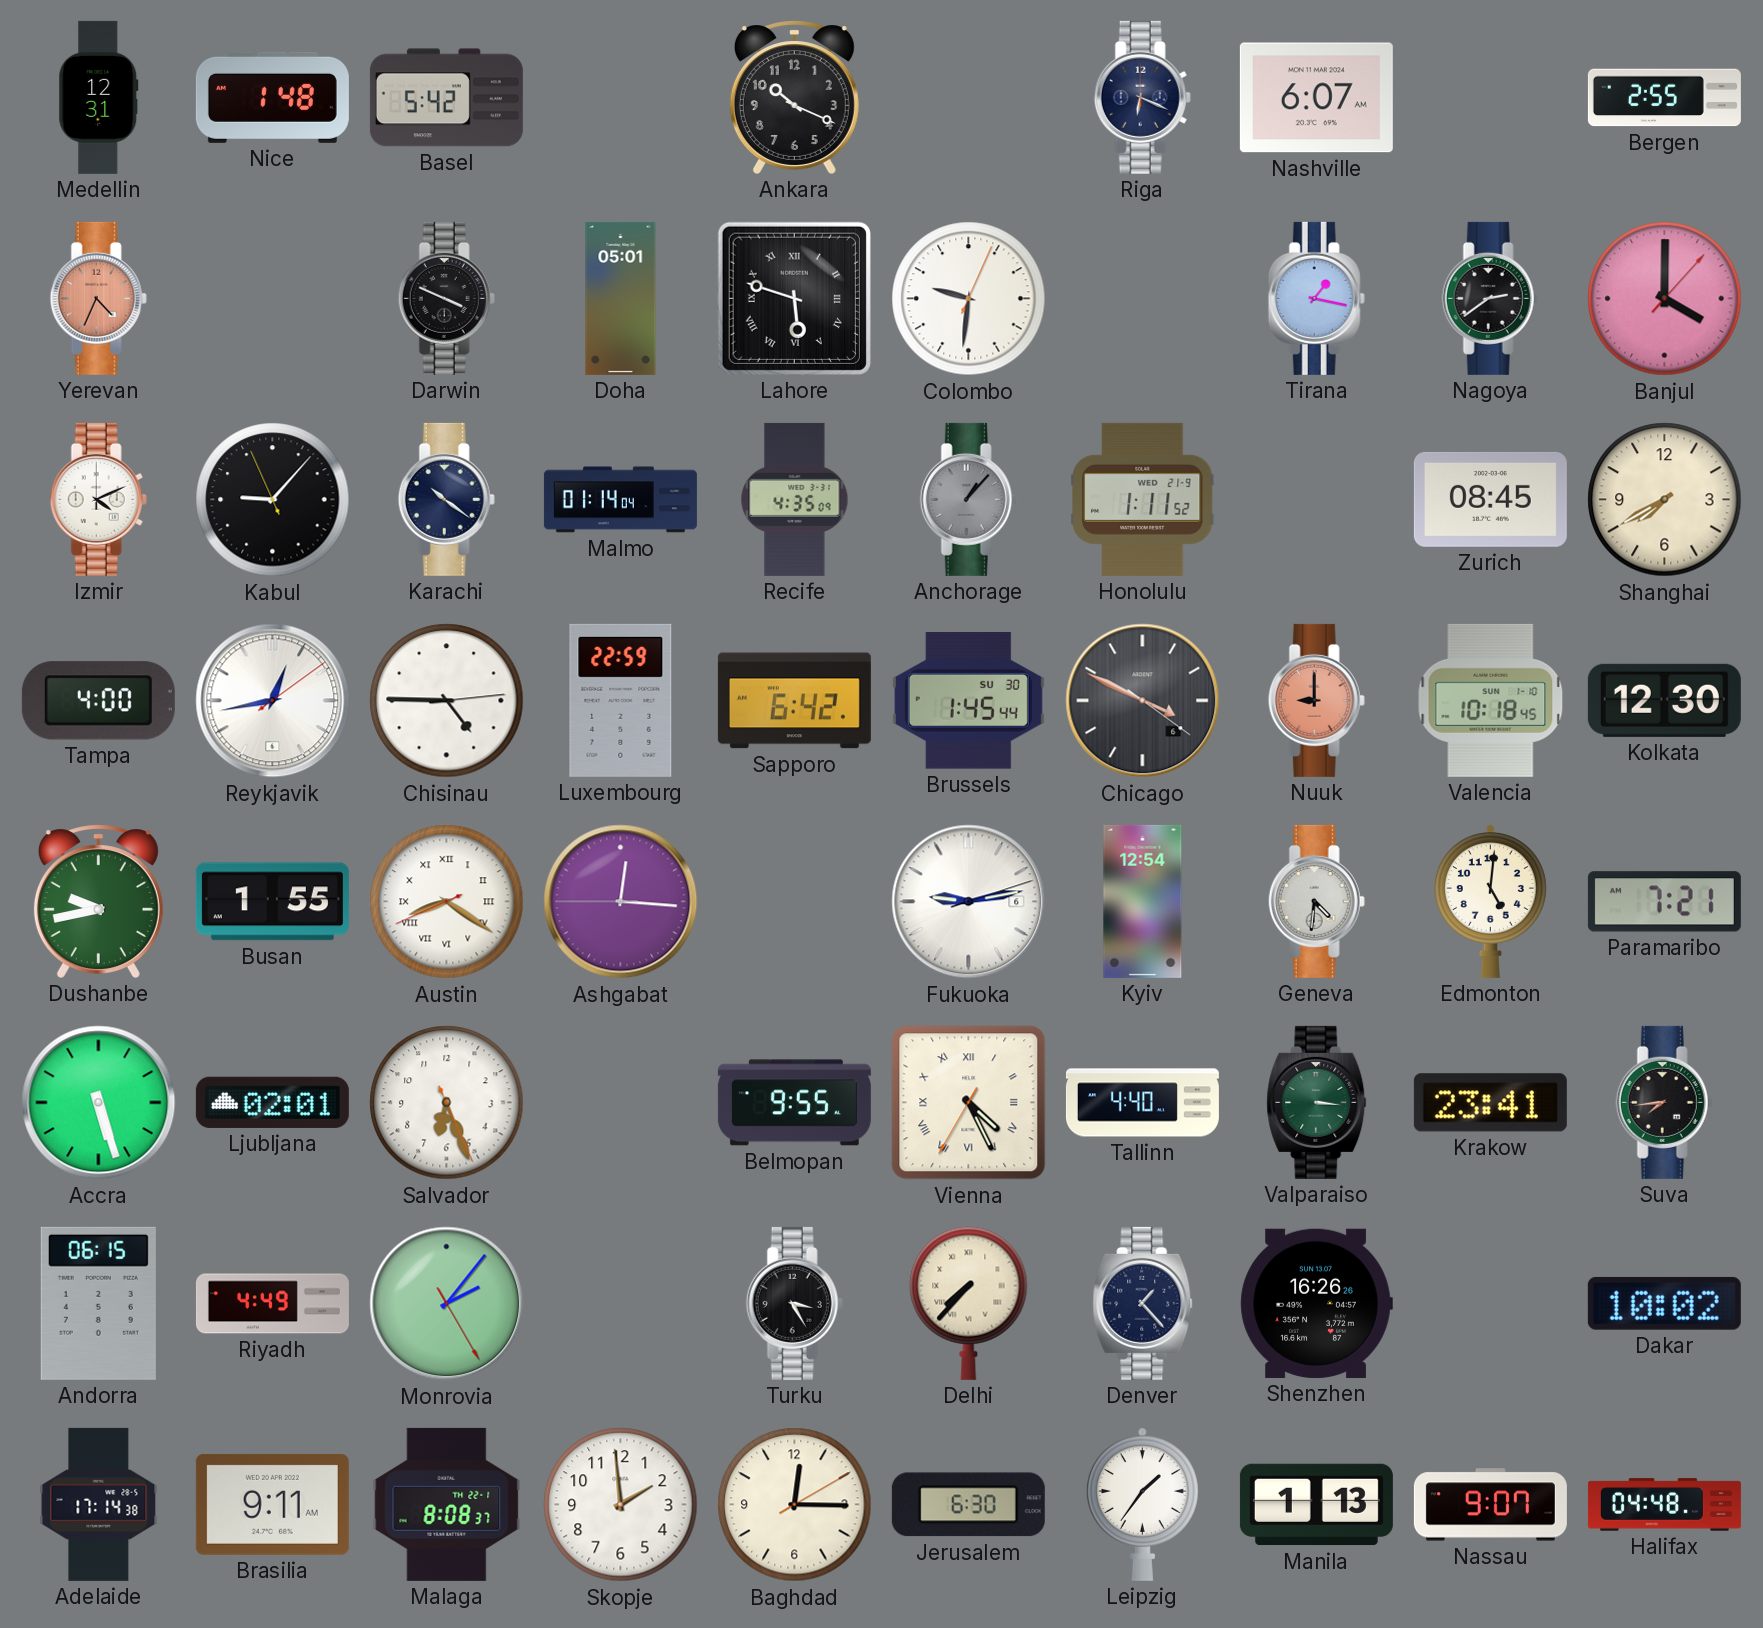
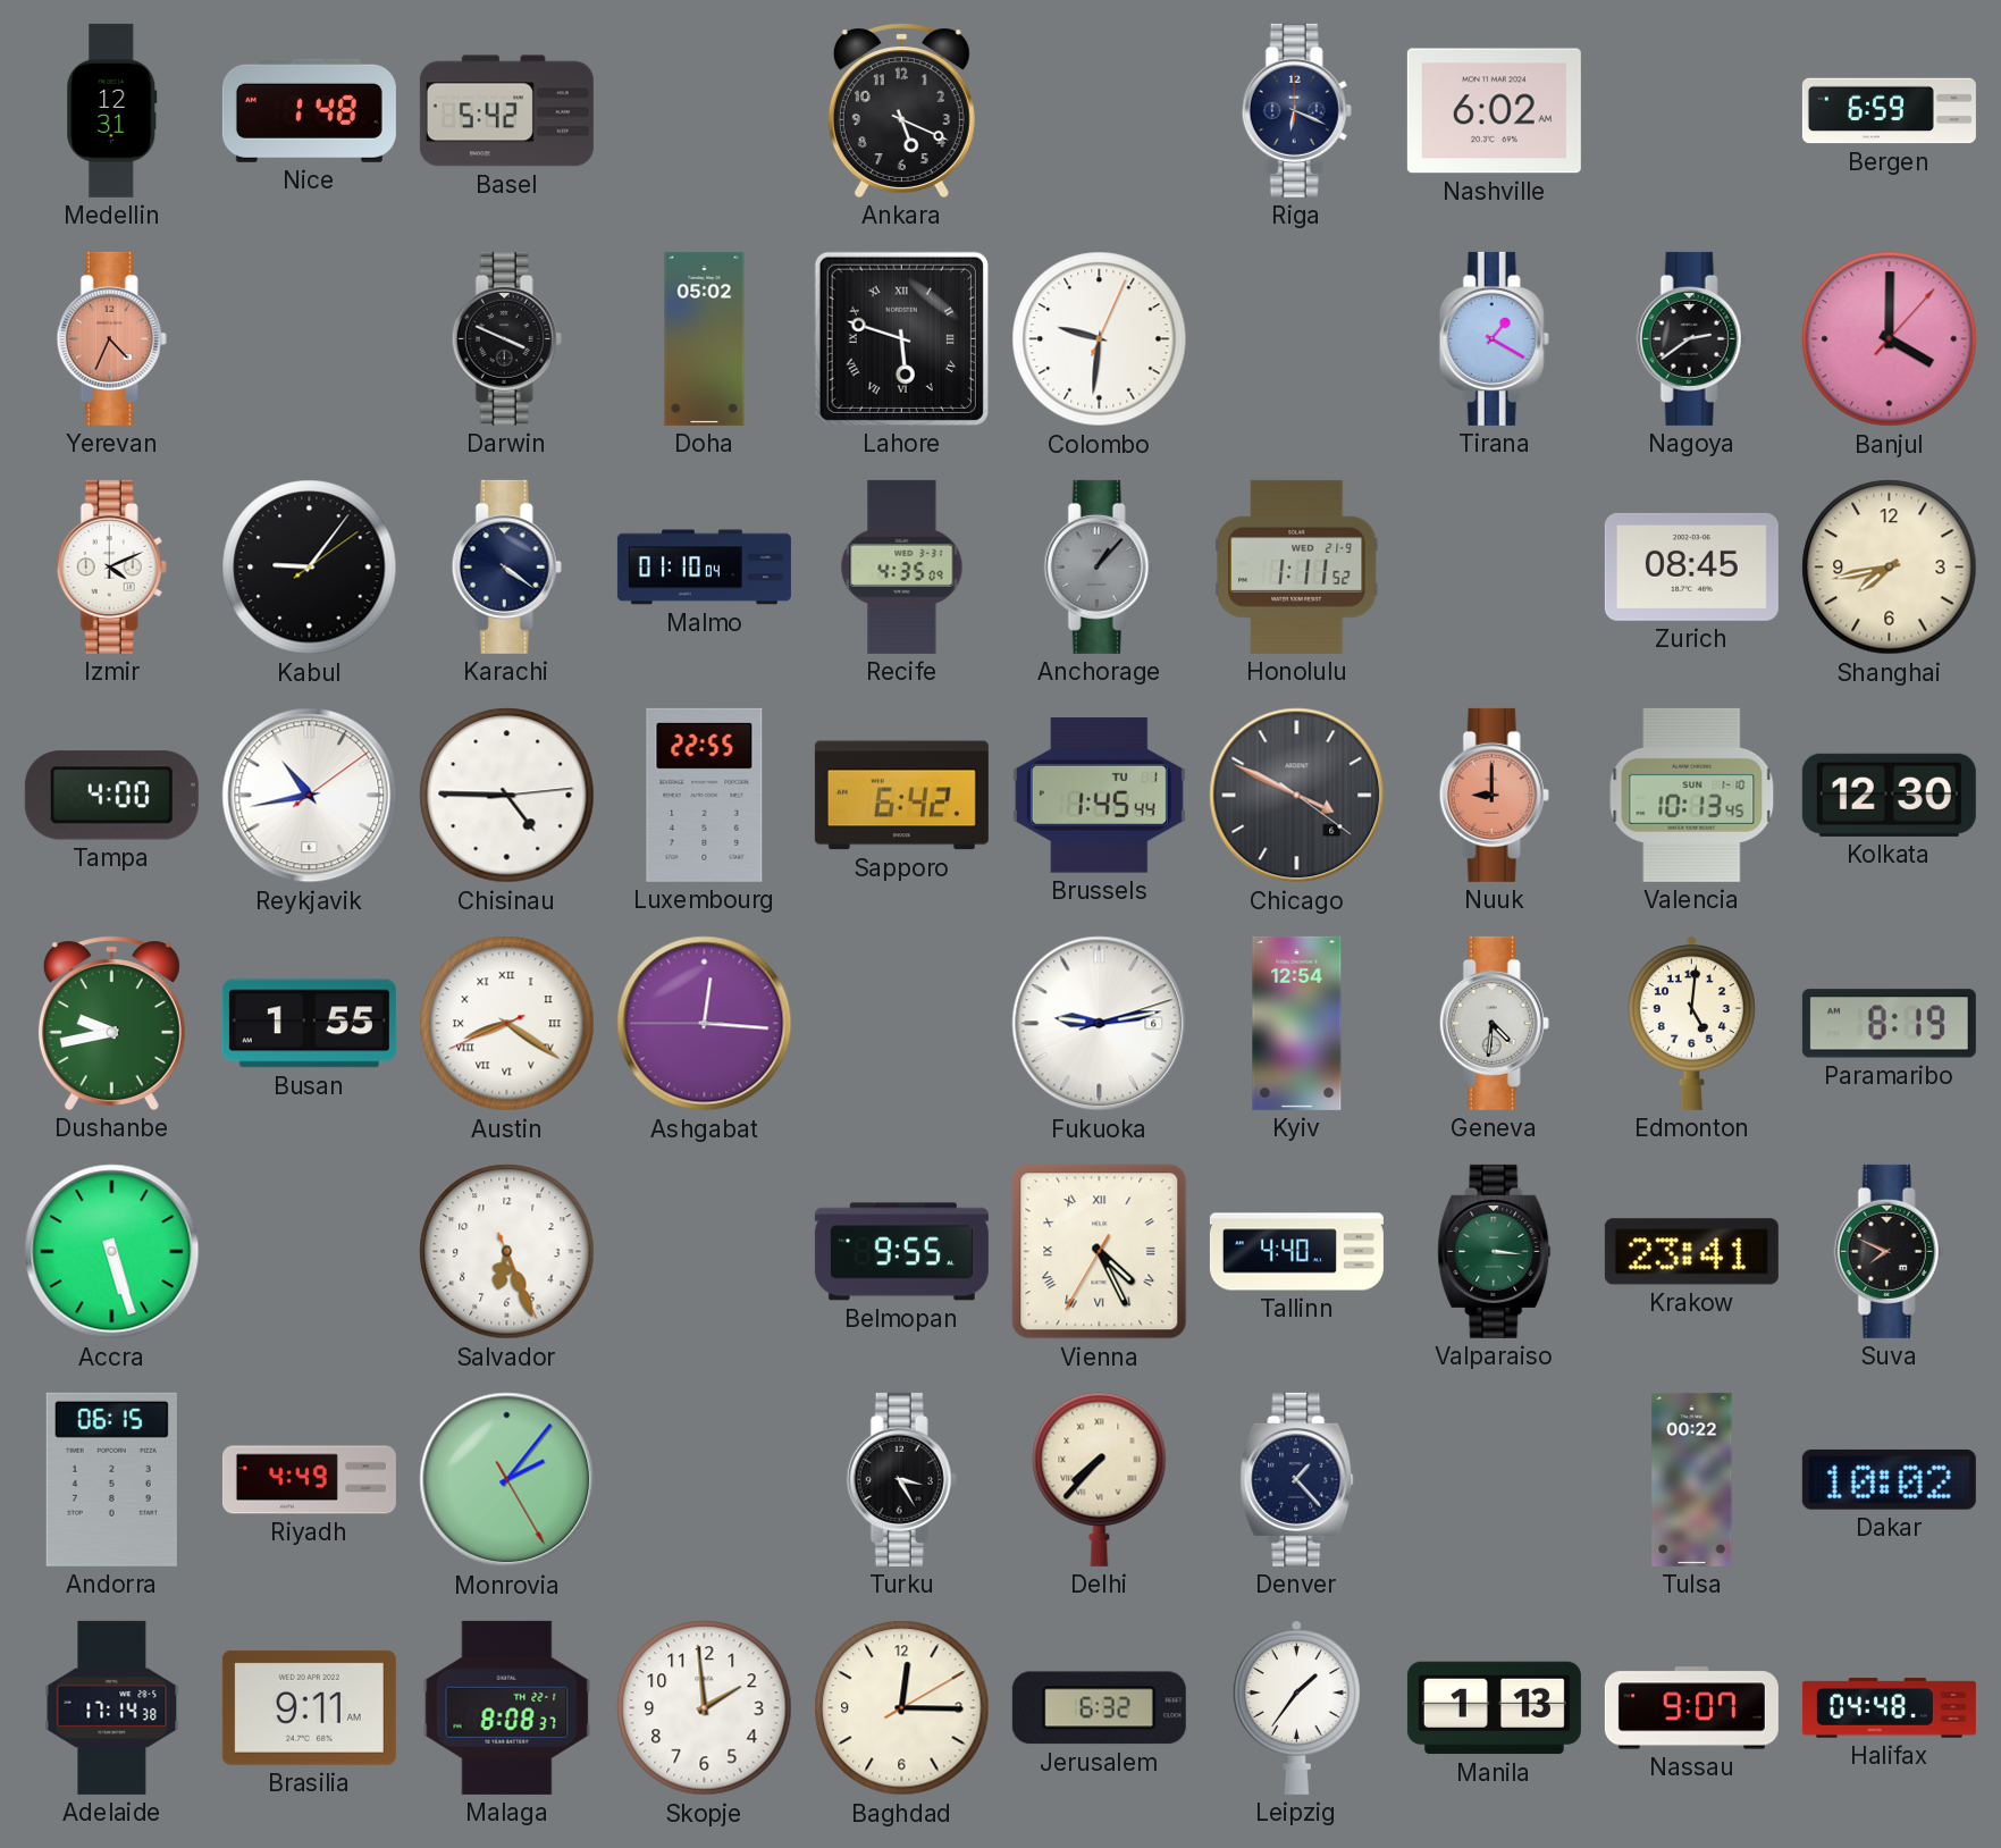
Ankara: 10:19 -> 5:19 (901, 110)
Nashville: 6:07 -> 6:02 (1494, 111)
Bergen: 2:55 -> 6:59 (1889, 111)
Doha: 05:01 -> 05:02 (705, 338)
Tirana: 1:17 -> 1:20 (1494, 338)
Kabul: 9:06:56 -> 9:06:09 (310, 568)
Karachi: 10:21 -> 4:21 (506, 566)
Malmo: 01:14 -> 01:10 (704, 568)
Shanghai: 7:40 -> 7:43 (1890, 568)
Reykjavik: 12:43 -> 10:43 (310, 796)
Luxembourg: 22:59 -> 22:55 (705, 795)
Brussels date: SU 30 -> TU 1 (1099, 796)
Valencia: 10:18 -> 10:13 (1692, 795)
Paramaribo: 7:21 -> 8:19 (1889, 1024)
Ljubljana: 02:01 -> none (272, 1102)
Suva: 7:44 -> 7:49 (1889, 1251)
Shenzhen: 16:26 -> none (1316, 1303)
Tulsa: none -> 00:22 (1692, 1479)
Jerusalem: 6:30 -> 6:32 (1099, 1708)
